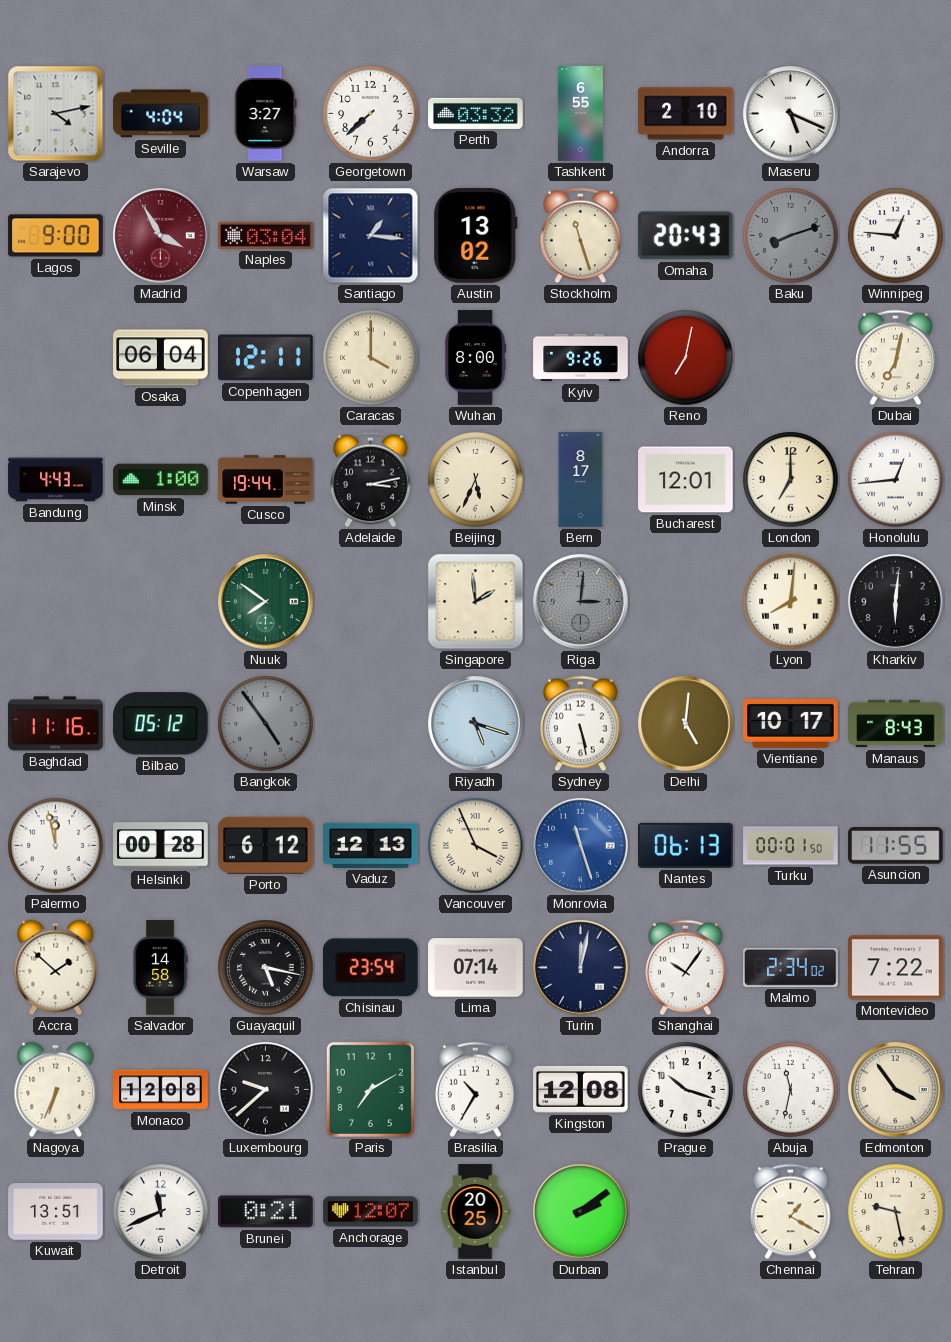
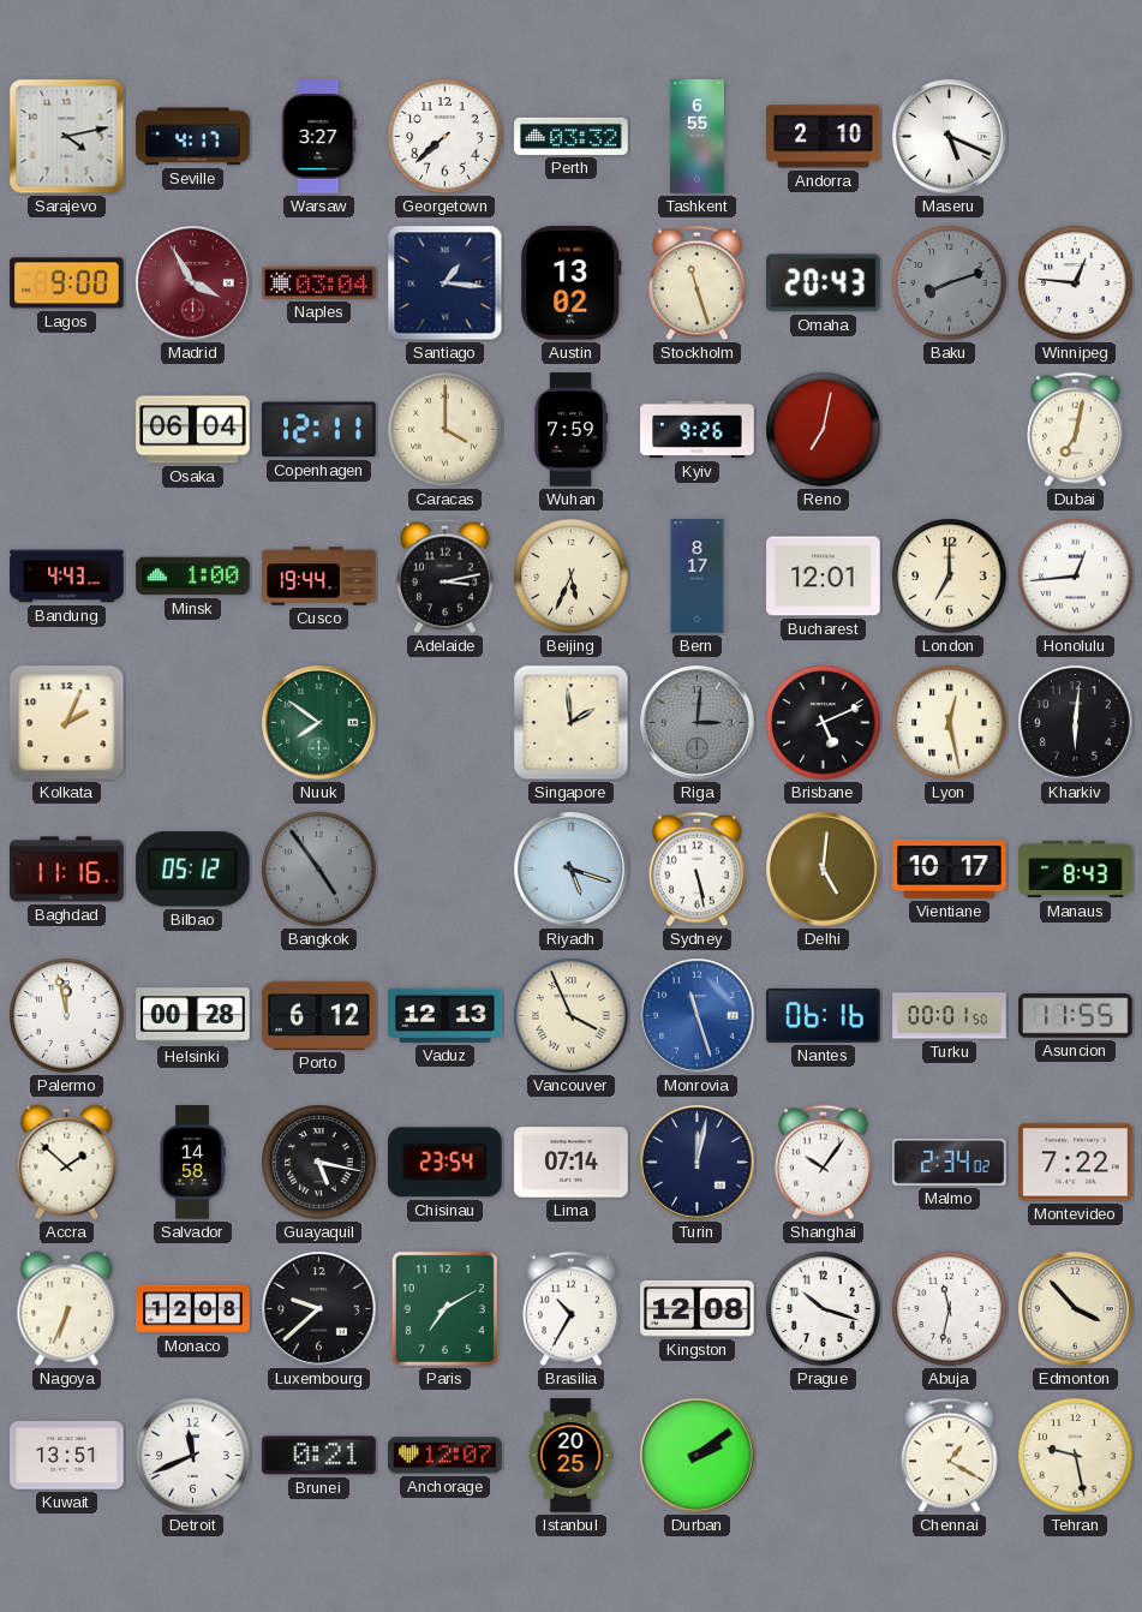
Seville: 4:04 -> 4:17 (193, 137)
Wuhan: 8:00 -> 7:59 (570, 430)
Kolkata: none -> 2:04 (67, 723)
Brisbane: none -> 5:11 (824, 723)
Lyon: 8:01 -> 12:28 (950, 723)
Nantes: 06:13 -> 06:16 (824, 1015)
Edmonton: 3:54 -> 3:53 (1076, 1309)
